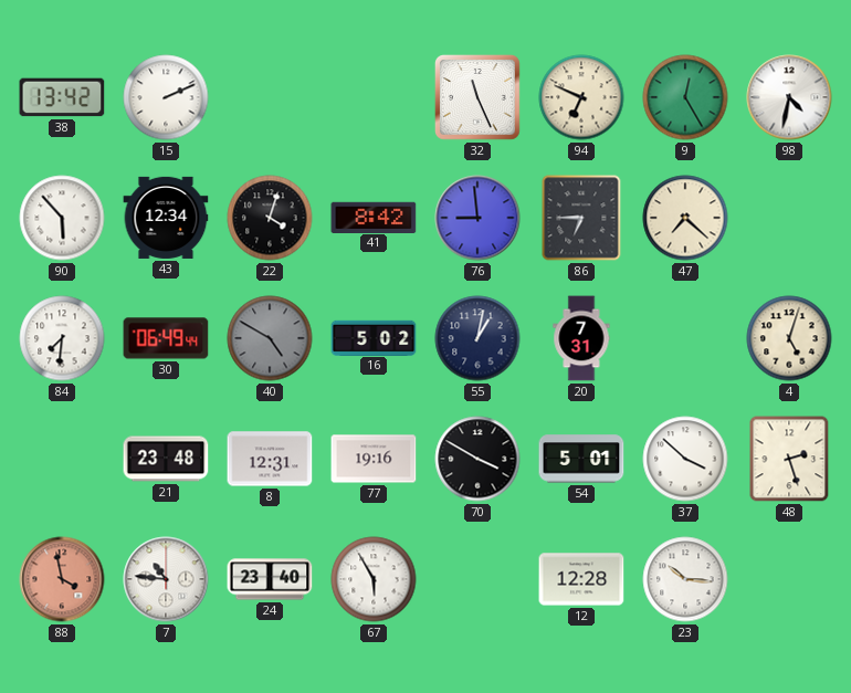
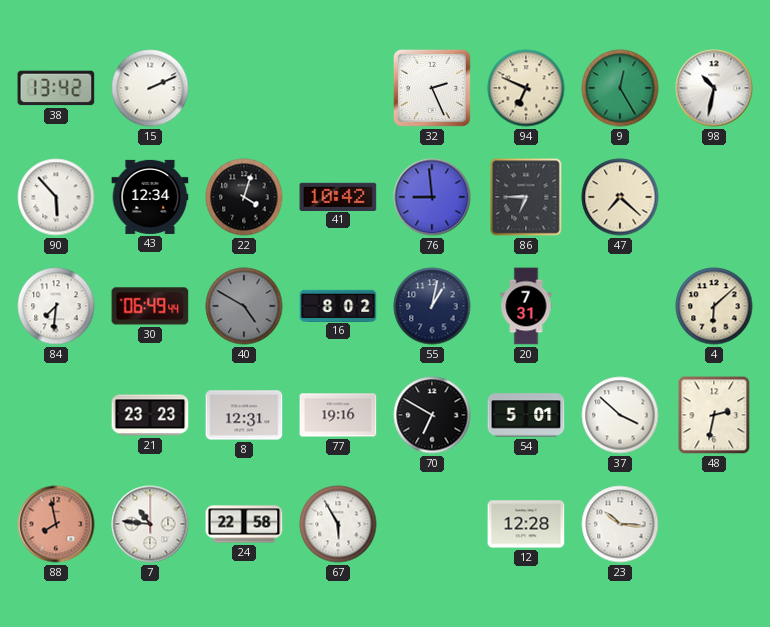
32: 11:26 -> 2:26 (432, 88)
98: 4:32 -> 10:32 (714, 88)
41: 8:42 -> 10:42 (338, 196)
16: 5:02 -> 8:02 (338, 305)
4: 5:03 -> 6:08 (714, 306)
21: 23:48 -> 23:23 (150, 415)
70: 3:50 -> 6:50 (432, 415)
48: 2:27 -> 2:32 (714, 415)
88: 3:58 -> 7:58 (56, 524)
24: 23:40 -> 22:58 (244, 524)
